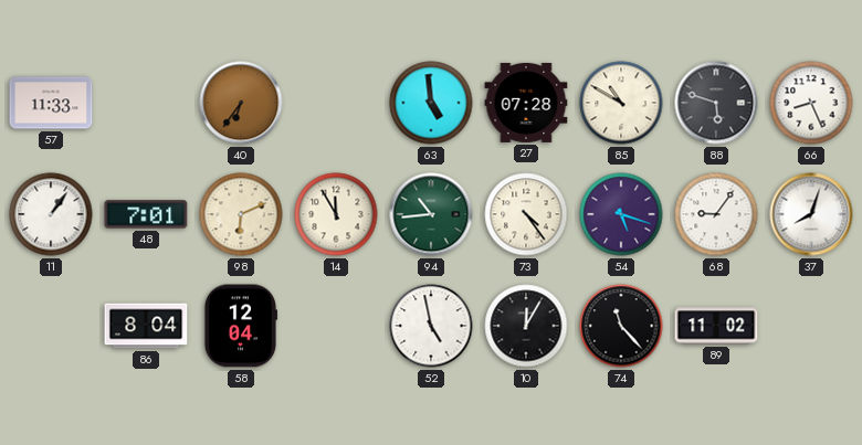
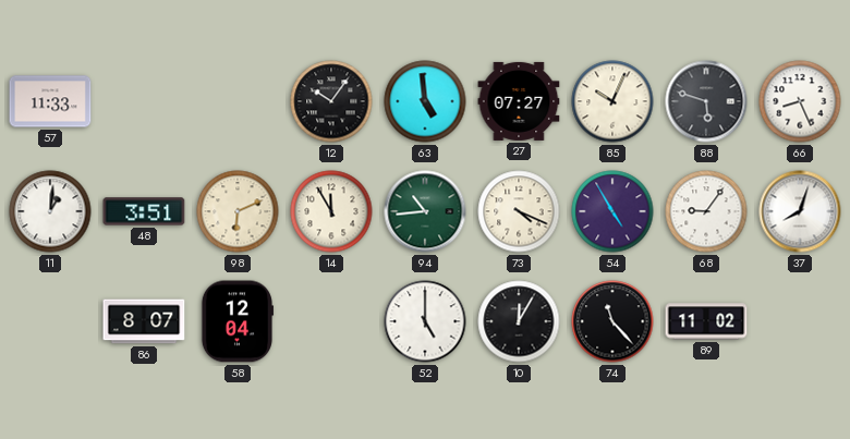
40: 6:36 -> none (241, 103)
12: none -> 10:06 (331, 101)
27: 07:28 -> 07:27 (519, 101)
85: 10:50 -> 10:04 (612, 101)
11: 1:06 -> 1:01 (50, 211)
48: 7:01 -> 3:51 (144, 211)
73: 4:24 -> 4:19 (519, 211)
54: 5:18 -> 4:55 (612, 211)
86: 8:04 -> 8:07 (144, 321)
52: 4:58 -> 5:00 (425, 321)
